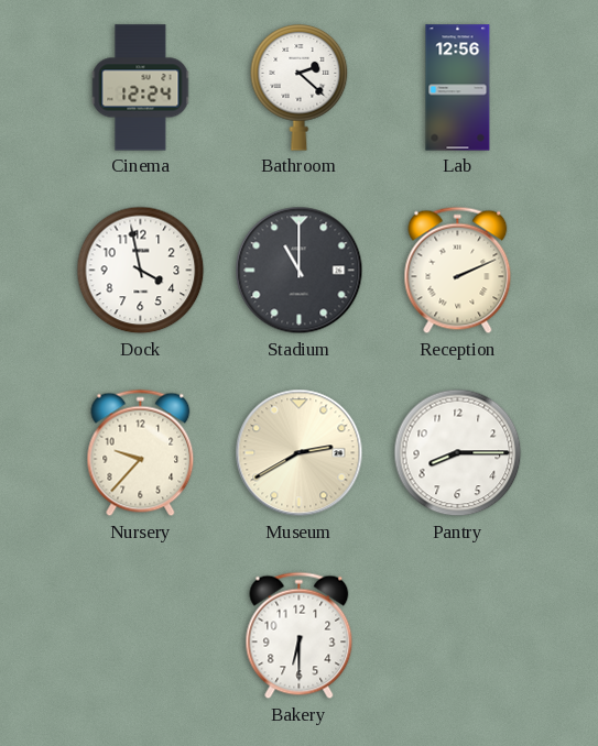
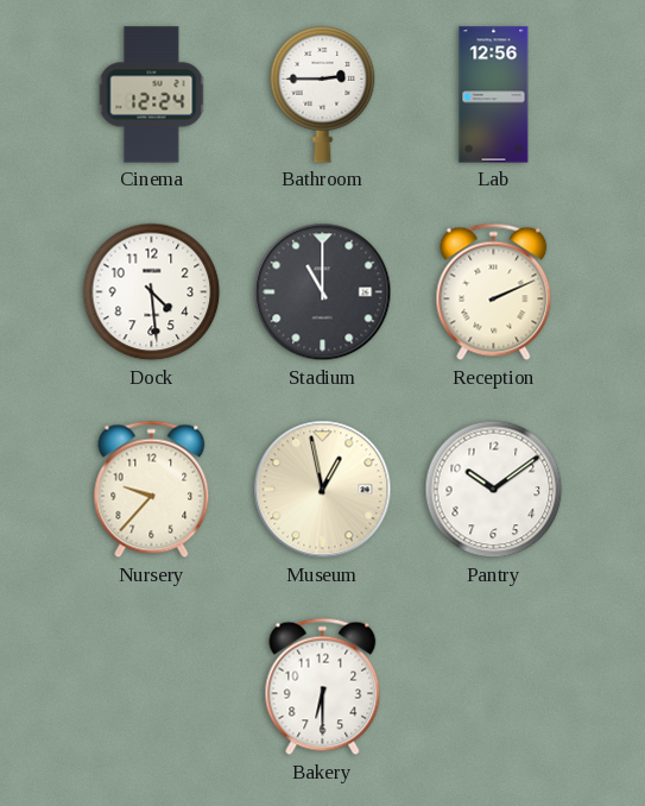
Bathroom: 2:22 -> 2:45 (323, 95)
Dock: 3:58 -> 4:29 (152, 292)
Museum: 2:40 -> 12:58 (323, 490)
Pantry: 8:15 -> 10:09 (494, 490)
